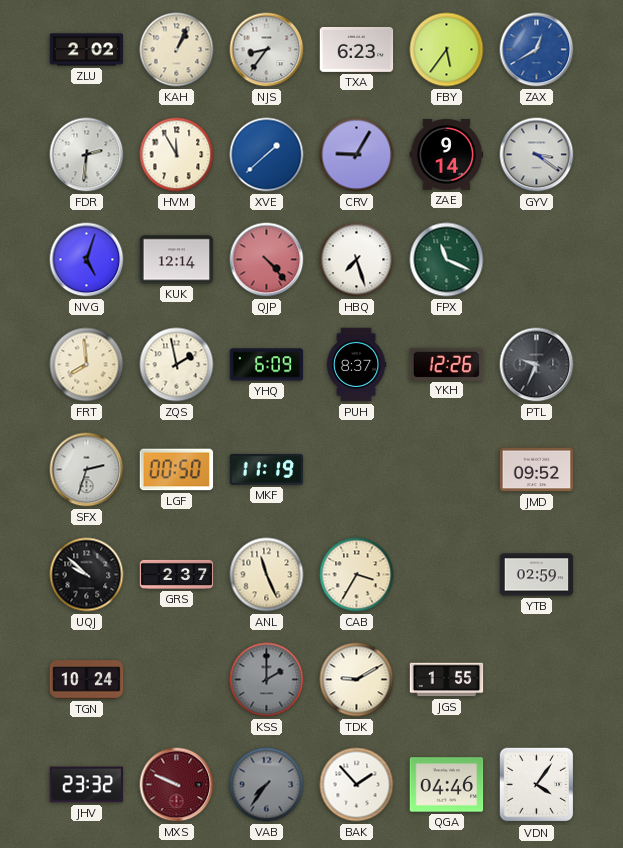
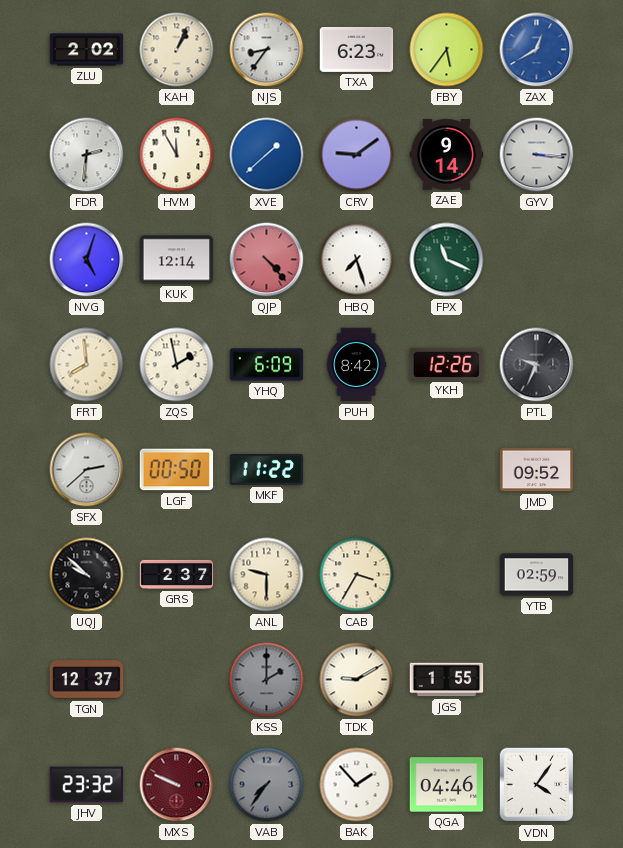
CRV: 9:05 -> 9:09 (357, 155)
GYV: 3:21 -> 3:16 (537, 155)
PUH: 8:37 -> 8:42 (356, 365)
SFX: 2:33 -> 2:38 (87, 470)
MKF: 11:19 -> 11:22 (267, 469)
ANL: 11:26 -> 9:30 (267, 575)
TGN: 10:24 -> 12:37 (87, 680)
